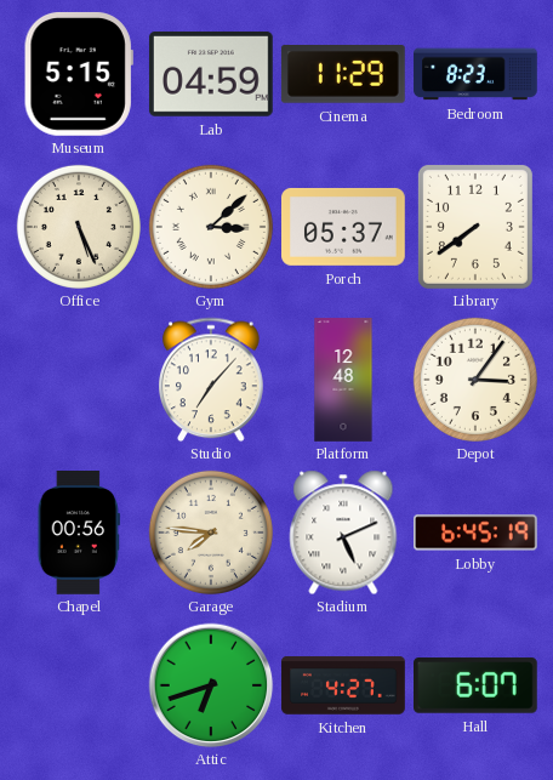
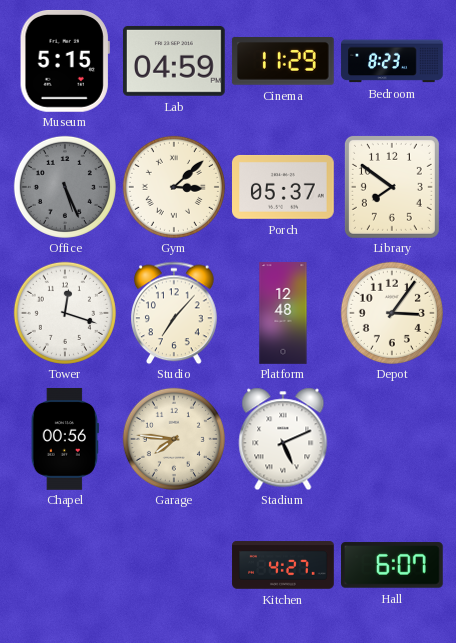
Office dial: cream -> grey (65, 187)
Library: 7:39 -> 7:51 (392, 187)
Tower: none -> 12:18 (65, 313)
Lobby: 6:45 -> none (477, 533)
Attic: 6:42 -> none (211, 685)
